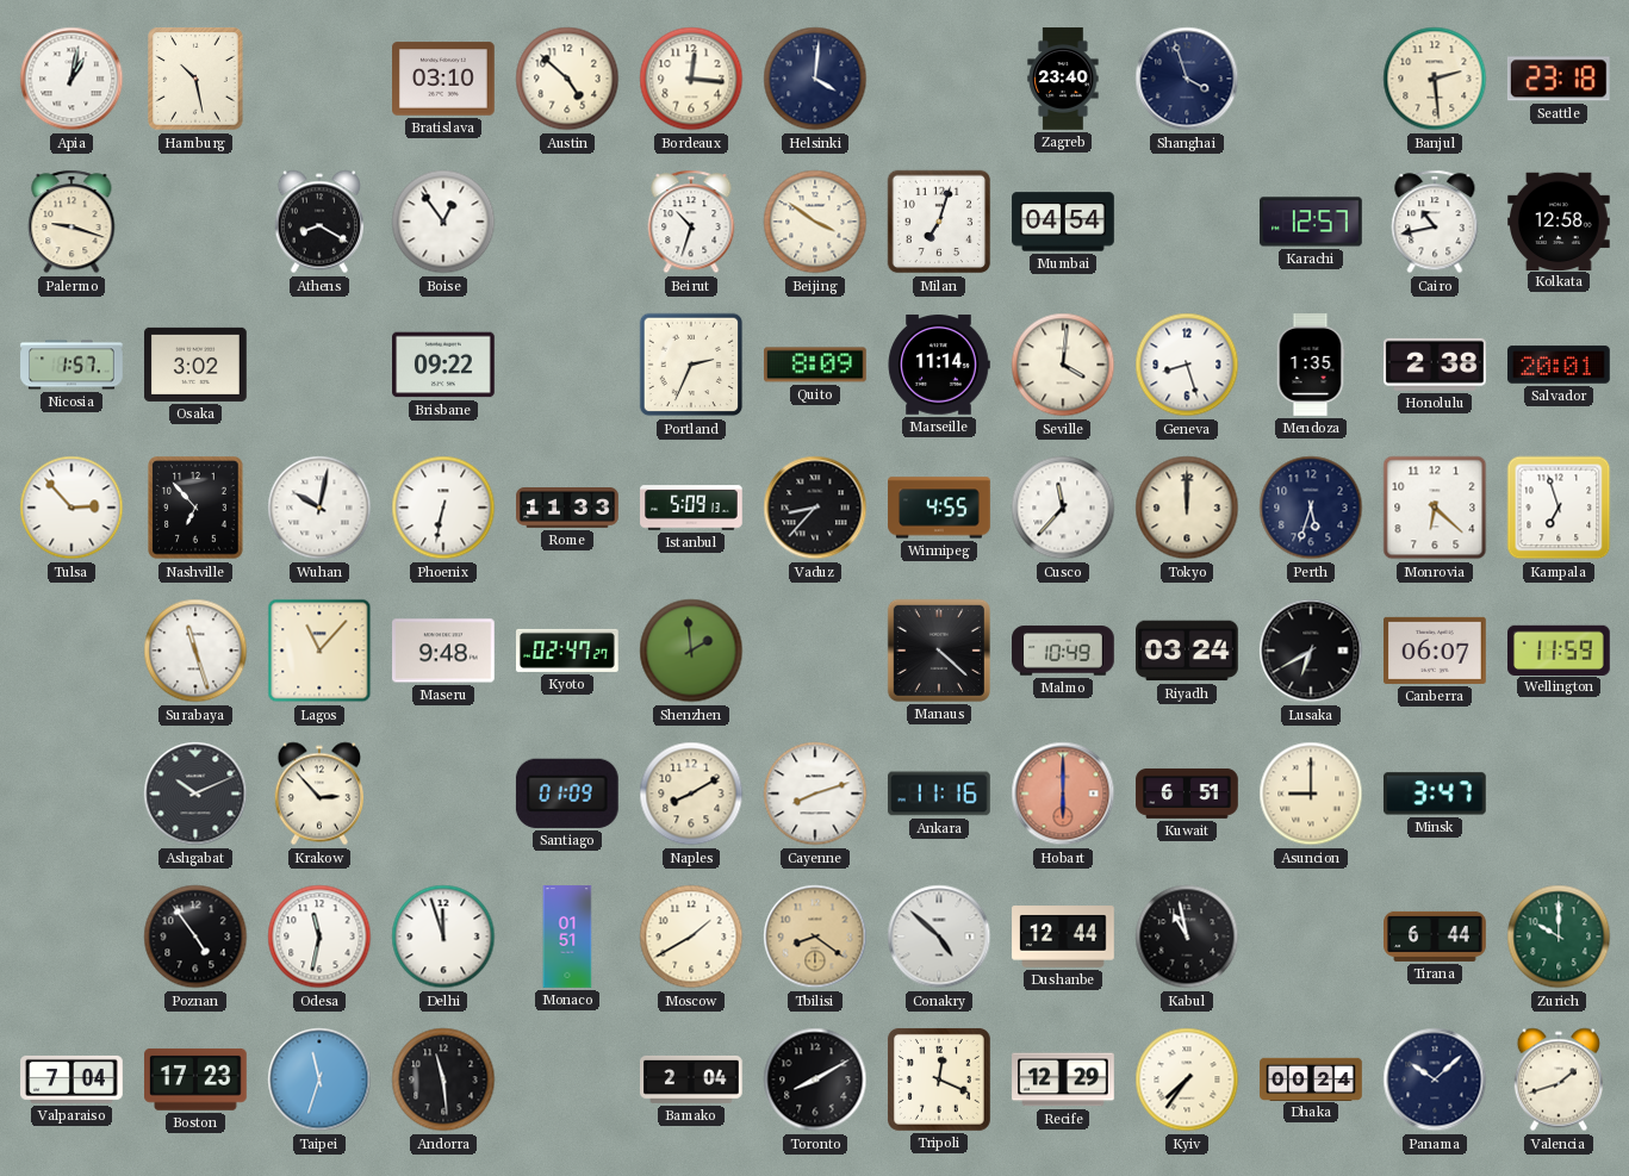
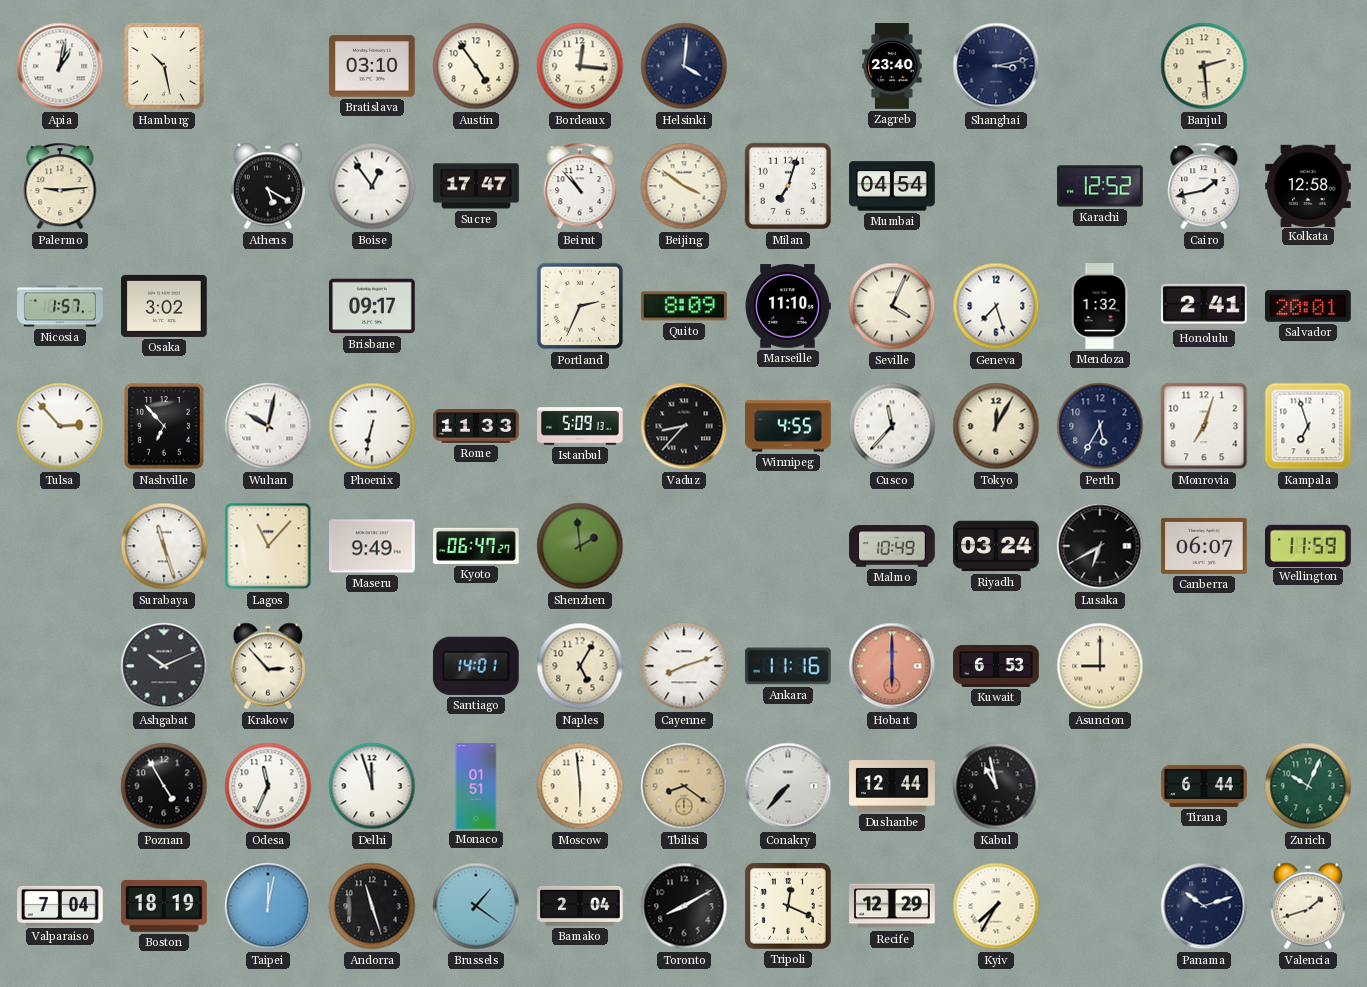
Austin: 4:52 -> 4:54 (476, 66)
Shanghai: 3:57 -> 3:13 (996, 66)
Seattle: 23:18 -> none (1559, 79)
Palermo: 9:18 -> 9:14 (60, 186)
Athens: 8:20 -> 5:20 (267, 186)
Sucre: none -> 17:47 (476, 186)
Beirut: 10:33 -> 10:53 (580, 186)
Karachi: 12:57 -> 12:52 (1100, 186)
Cairo: 10:43 -> 1:43 (1204, 186)
Brisbane: 09:22 -> 09:17 (372, 306)
Marseille: 11:14 -> 11:10 (788, 306)
Seville: 4:01 -> 4:04 (892, 306)
Geneva: 8:27 -> 7:27 (996, 306)
Mendoza: 1:35 -> 1:32 (1100, 306)
Honolulu: 2:38 -> 2:41 (1205, 306)
Tokyo: 12:00 -> 12:05 (996, 426)
Perth: 5:33 -> 5:35 (1100, 426)
Monrovia: 6:22 -> 7:03 (1204, 426)
Maseru: 9:48 -> 9:49 (373, 546)
Kyoto: 02:47 -> 06:47 (477, 546)
Manaus: 4:22 -> none (939, 651)
Santiago: 01:09 -> 14:01 (476, 666)
Naples: 8:10 -> 5:05 (580, 666)
Kuwait: 6:51 -> 6:53 (996, 666)
Minsk: 3:47 -> none (1435, 794)
Poznan: 4:54 -> 4:55 (164, 786)
Odesa: 11:32 -> 11:34 (268, 786)
Moscow: 1:40 -> 5:59 (580, 786)
Conakry: 4:52 -> 7:37 (788, 786)
Zurich: 10:00 -> 10:04 (1308, 786)
Boston: 17:23 -> 18:19 (165, 906)
Taipei: 11:33 -> 12:02 (268, 906)
Andorra: 11:29 -> 11:27 (372, 906)
Brussels: none -> 1:21 (476, 906)
Kyiv: 7:36 -> 7:35 (996, 906)
Dhaka: 00:24 -> none (1311, 1078)
Panama: 10:08 -> 10:12 (1204, 906)
